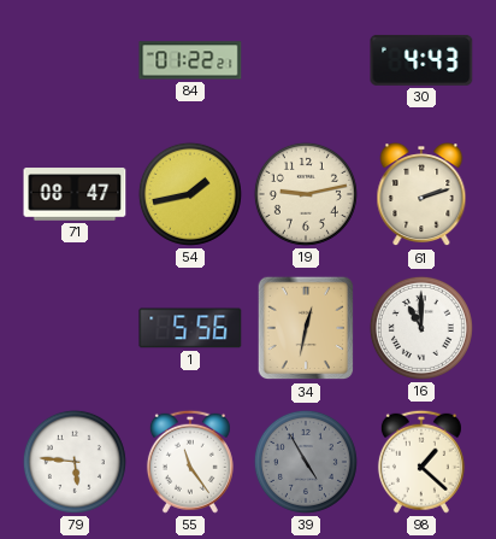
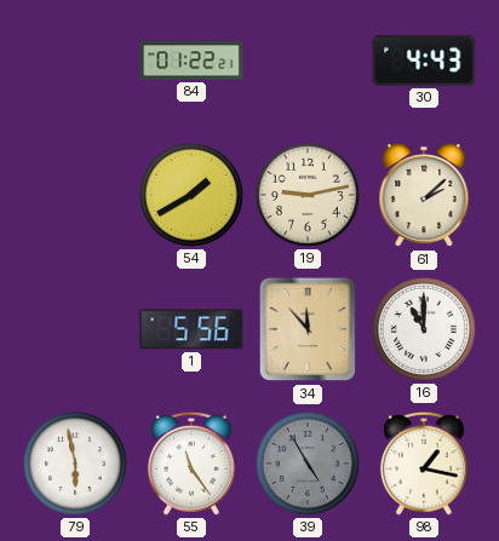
71: 08:47 -> none (75, 194)
54: 1:43 -> 1:40 (191, 195)
61: 2:12 -> 2:08 (424, 196)
34: 12:32 -> 11:53 (308, 329)
79: 5:46 -> 5:58 (75, 464)
98: 1:22 -> 1:17 (424, 464)
